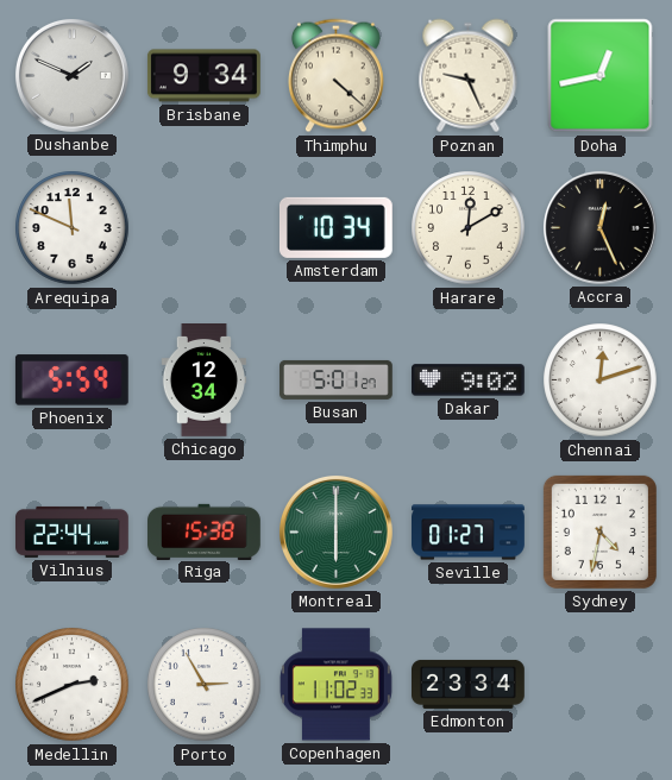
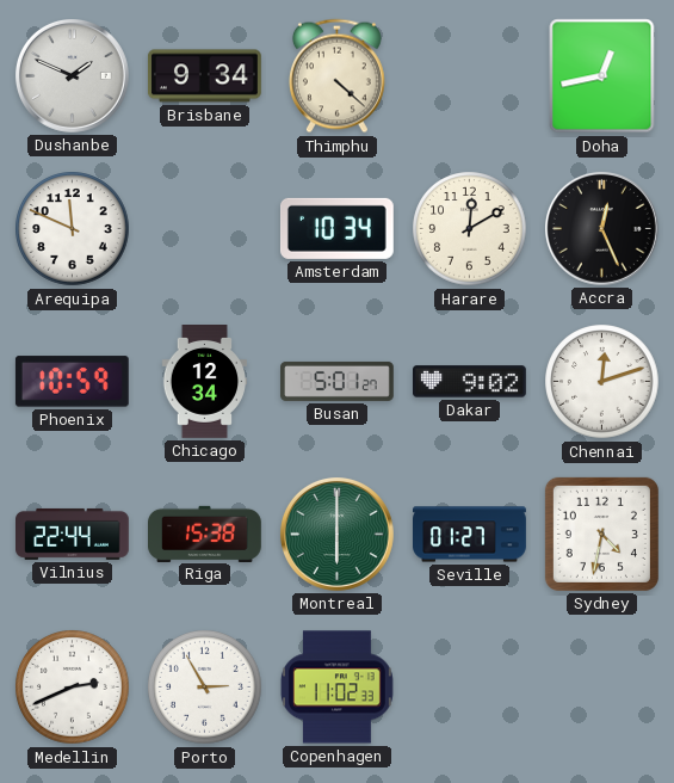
Poznan: 9:26 -> none (469, 76)
Phoenix: 5:59 -> 10:59 (72, 382)
Edmonton: 23:34 -> none (469, 684)
